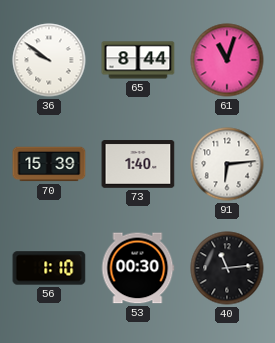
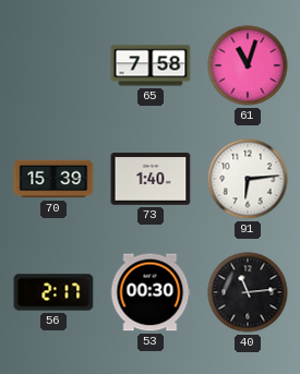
36: 9:51 -> none (49, 60)
65: 8:44 -> 7:58 (151, 65)
56: 1:10 -> 2:17 (53, 292)
